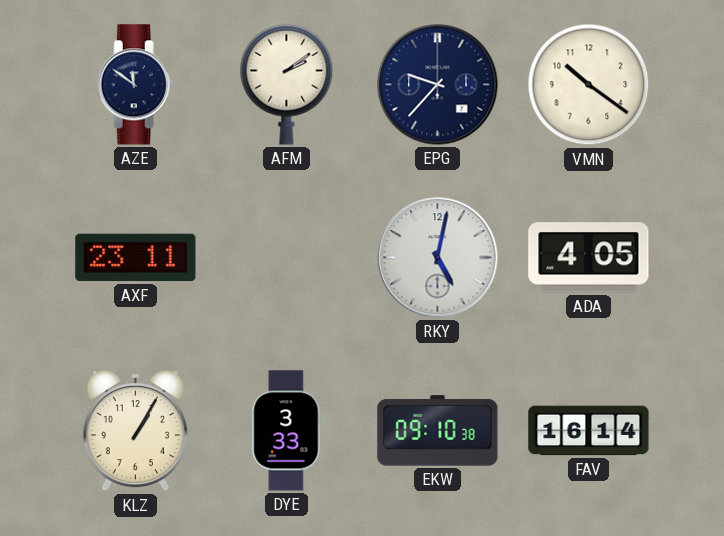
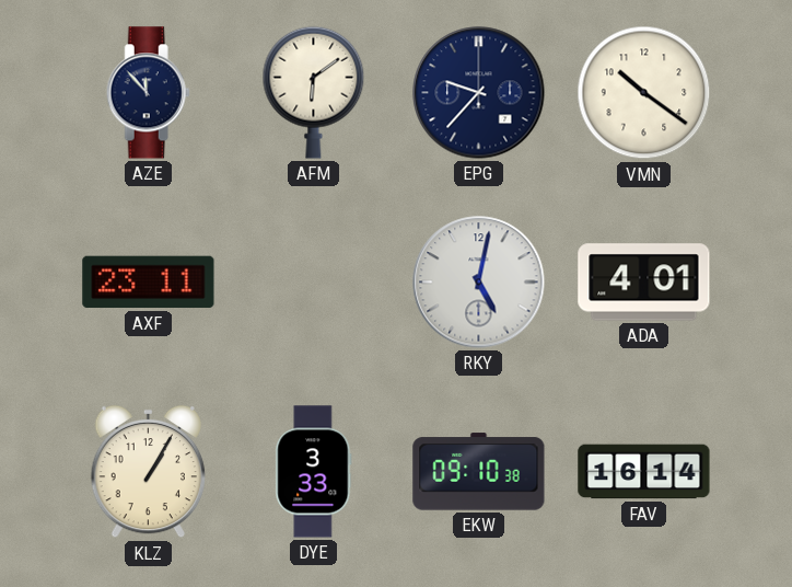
AZE: 11:51 -> 11:53 (148, 93)
AFM: 2:09 -> 6:09 (314, 92)
ADA: 4:05 -> 4:01 (644, 283)
